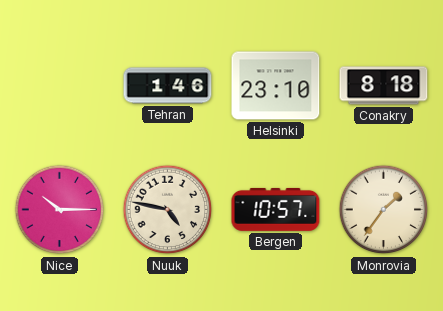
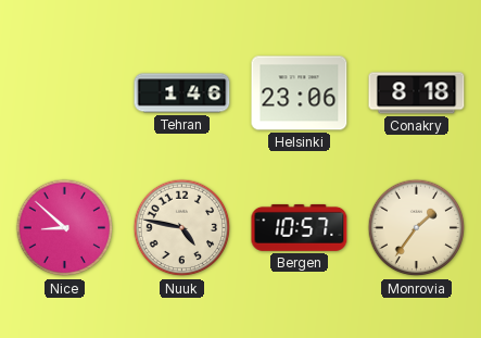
Helsinki: 23:10 -> 23:06 (300, 93)
Nice: 10:15 -> 8:52 (65, 228)
